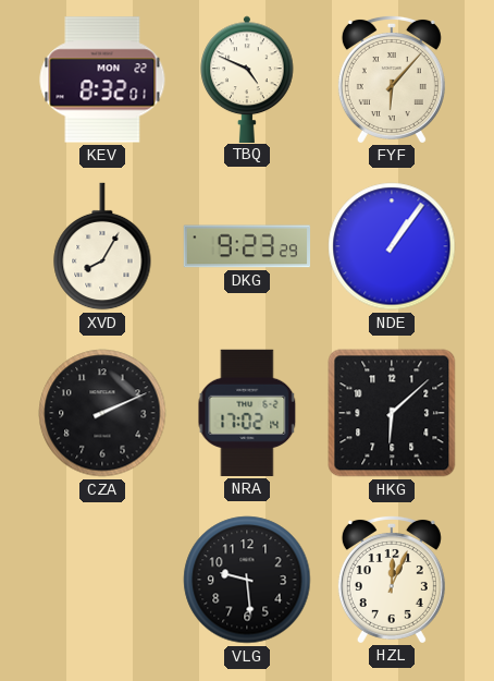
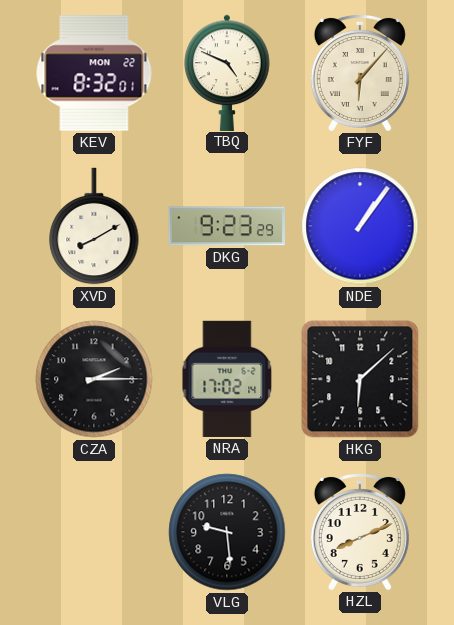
XVD: 8:05 -> 8:10 (94, 226)
CZA: 2:11 -> 2:15 (94, 379)
HZL: 12:04 -> 8:11 (360, 531)
